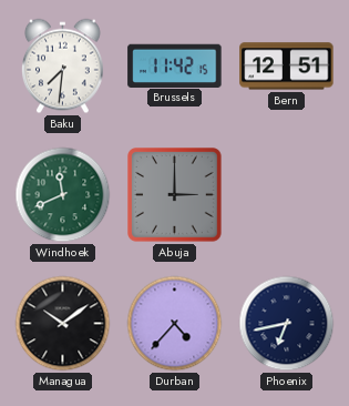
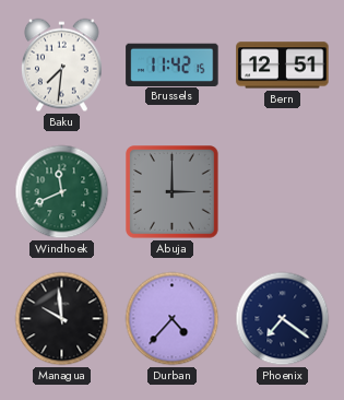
Managua: 10:09 -> 9:59 (62, 319)
Phoenix: 6:43 -> 7:21 (283, 319)
